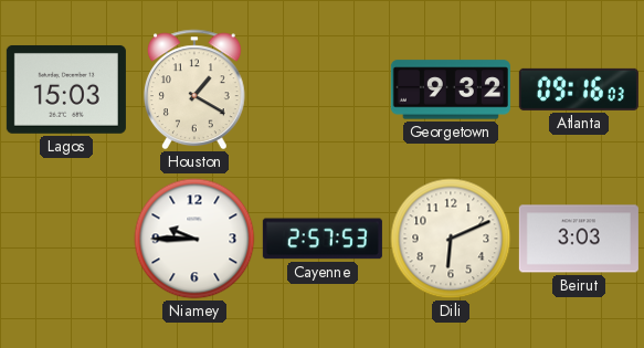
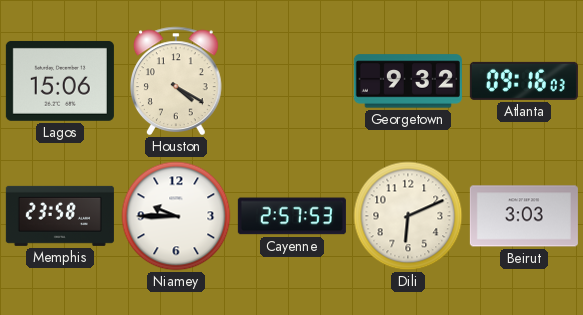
Lagos: 15:03 -> 15:06 (60, 81)
Houston: 1:20 -> 4:20 (177, 81)
Memphis: none -> 23:58 (60, 216)
